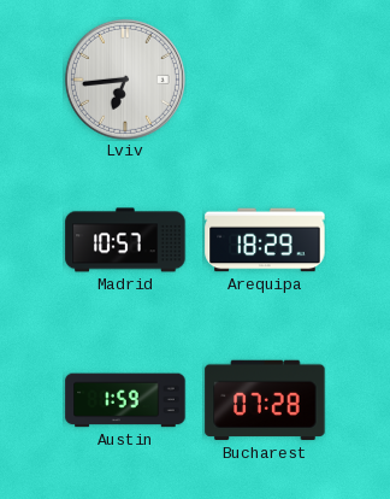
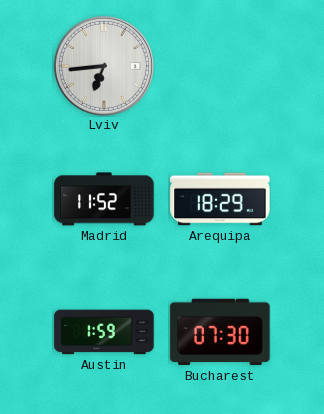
Madrid: 10:57 -> 11:52 (104, 199)
Bucharest: 07:28 -> 07:30 (220, 332)
